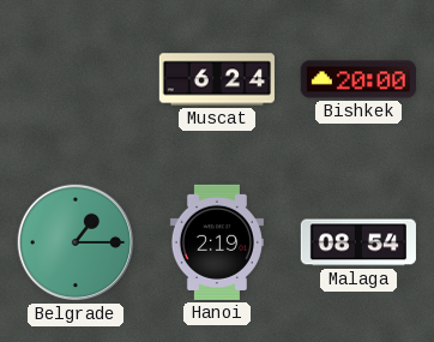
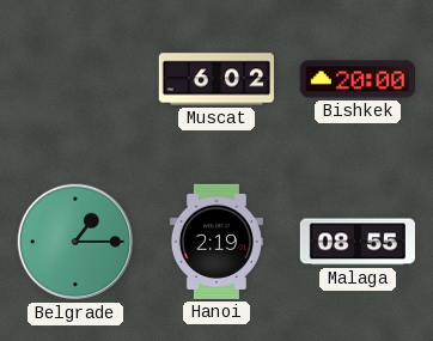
Muscat: 6:24 -> 6:02 (216, 79)
Malaga: 08:54 -> 08:55 (358, 242)
